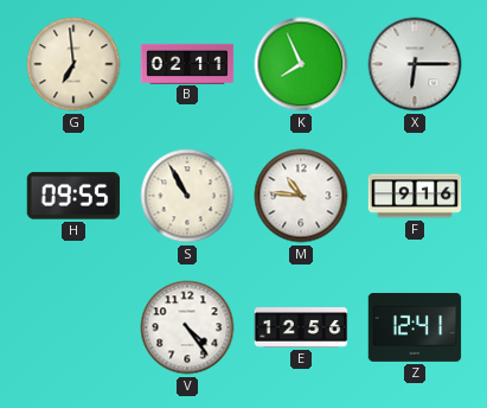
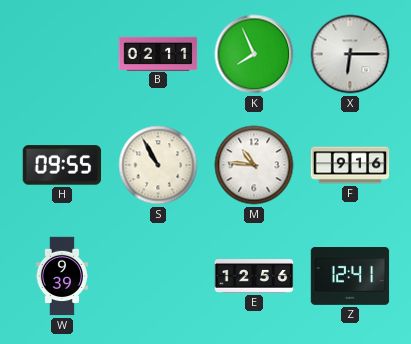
G: 6:59 -> none (73, 64)
W: none -> 9:39 (62, 276)
V: 4:24 -> none (187, 327)
